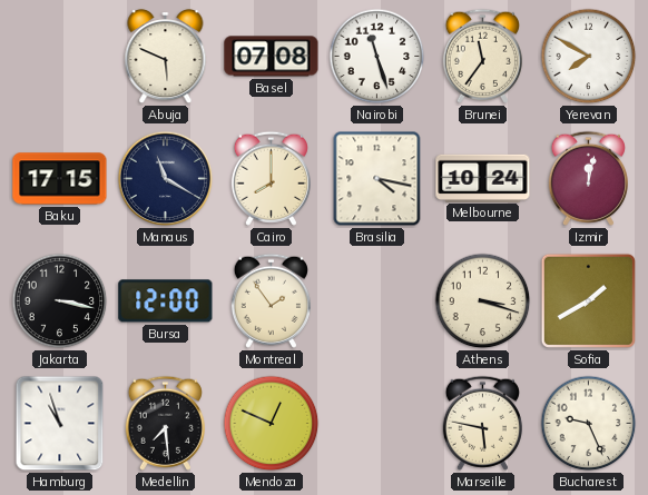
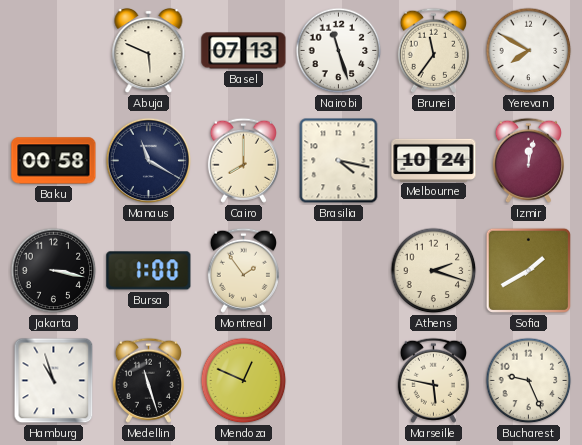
Basel: 07:08 -> 07:13 (244, 51)
Baku: 17:15 -> 00:58 (54, 161)
Bursa: 12:00 -> 1:00 (149, 271)
Athens: 3:18 -> 2:18 (434, 271)
Medellin: 7:29 -> 11:27 (148, 380)
